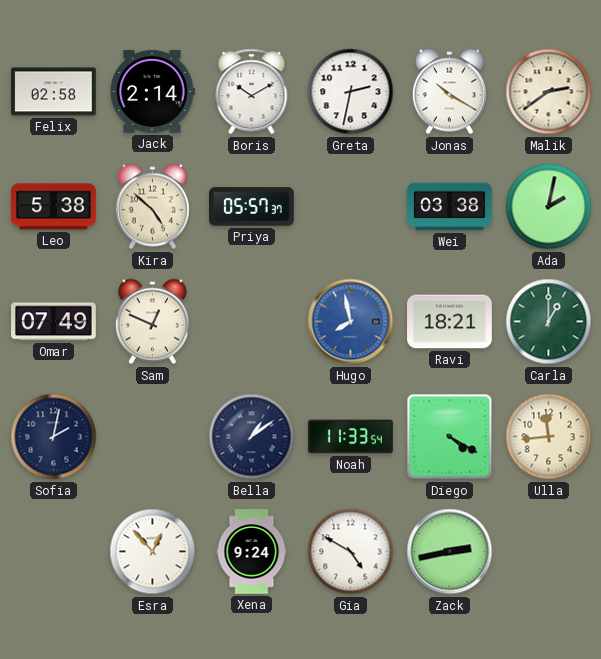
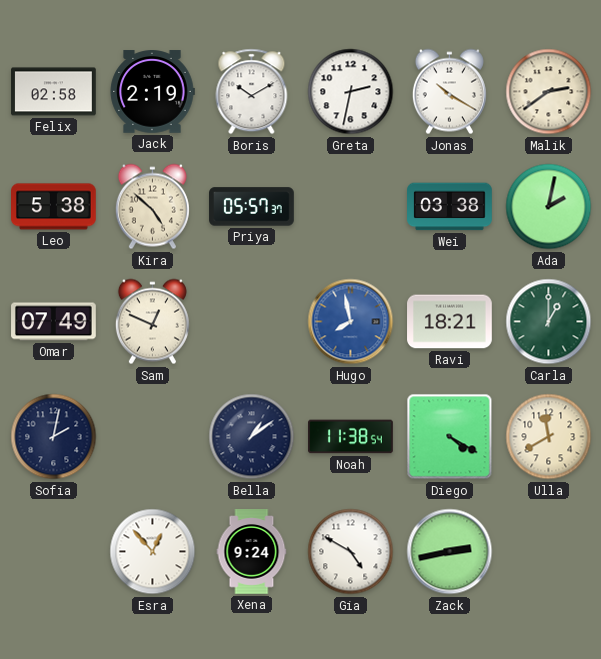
Jack: 2:14 -> 2:19 (152, 92)
Noah: 11:33 -> 11:38 (351, 437)
Ulla: 11:44 -> 11:40 (549, 437)
